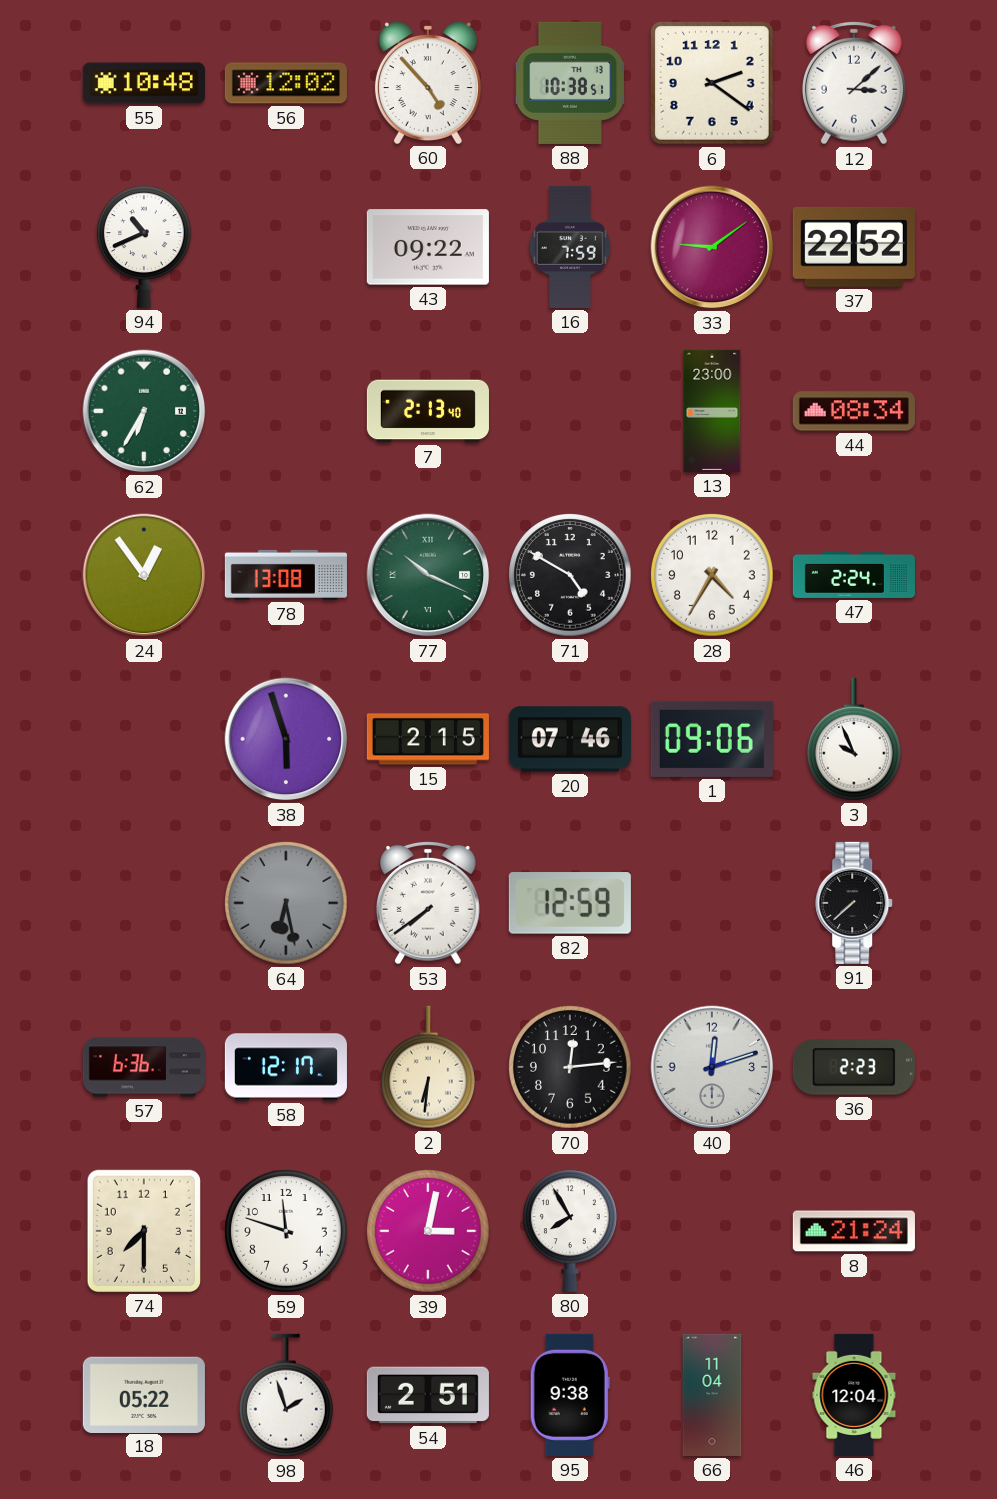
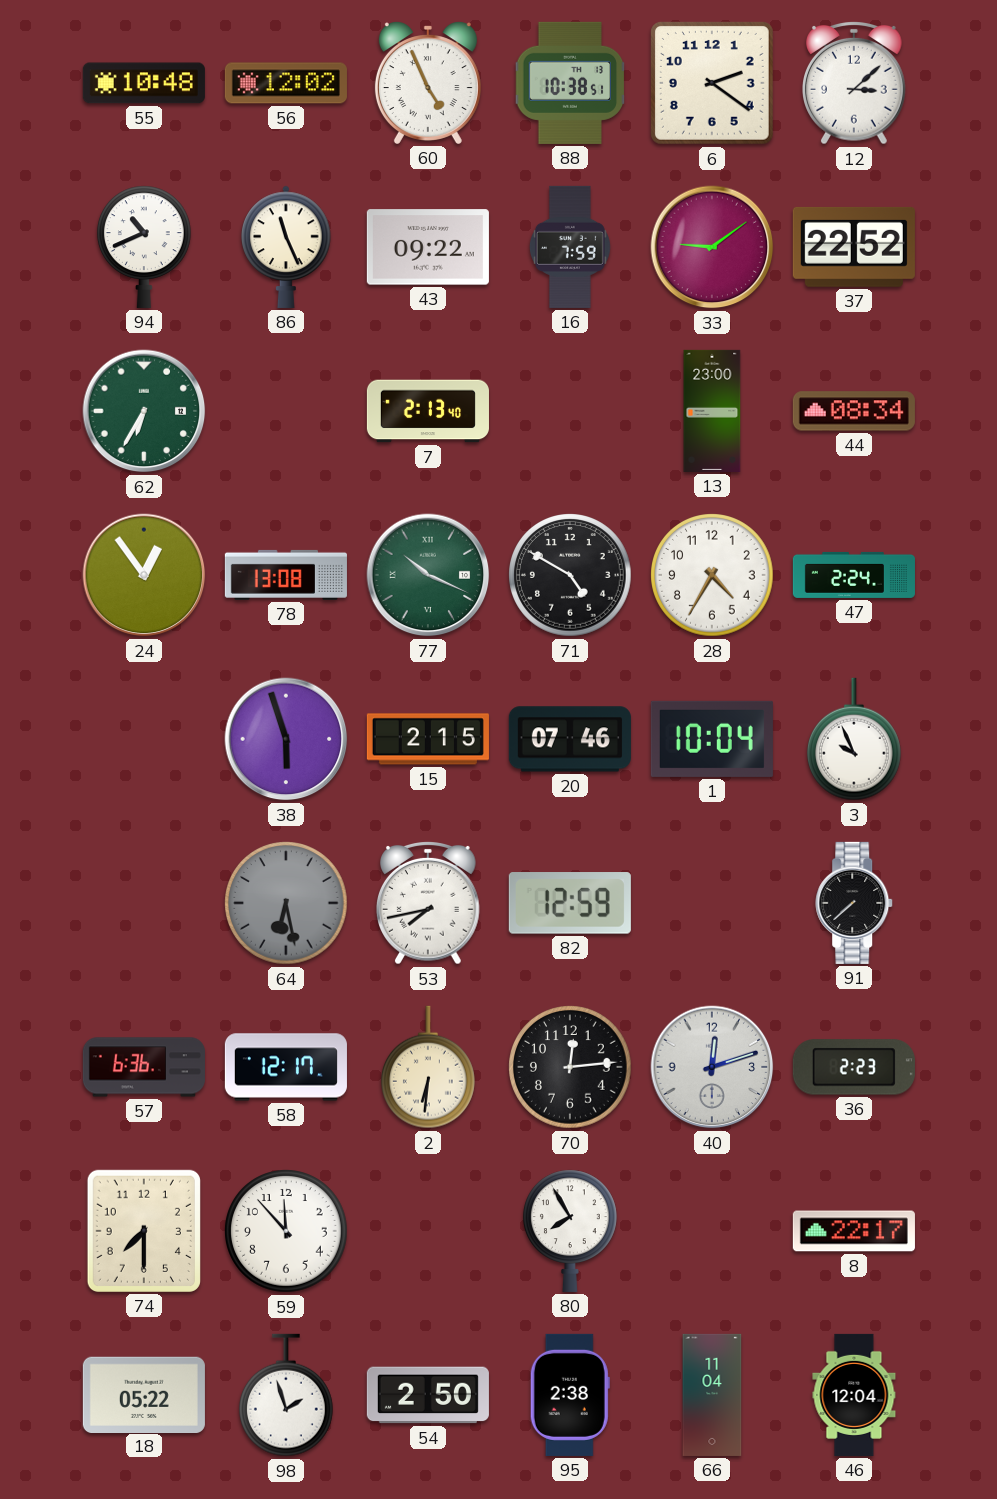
60: 4:53 -> 4:56 (428, 83)
86: none -> 11:26 (286, 247)
1: 09:06 -> 10:04 (712, 739)
53: 7:39 -> 7:43 (429, 904)
59: 11:48 -> 11:53 (286, 1231)
39: 3:02 -> none (428, 1231)
8: 21:24 -> 22:17 (854, 1231)
54: 2:51 -> 2:50 (428, 1395)
95: 9:38 -> 2:38 (570, 1395)
